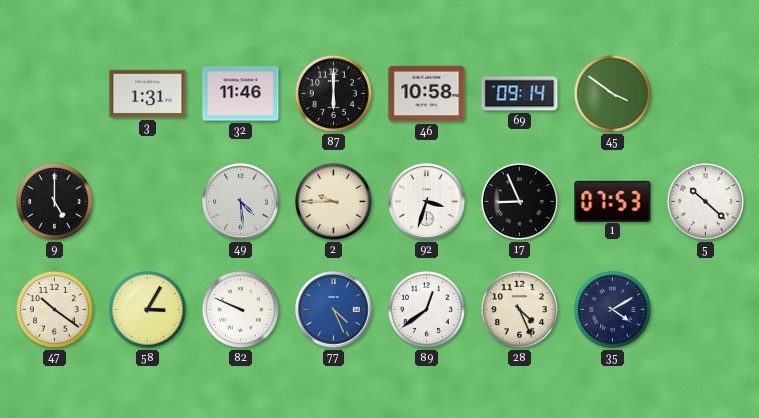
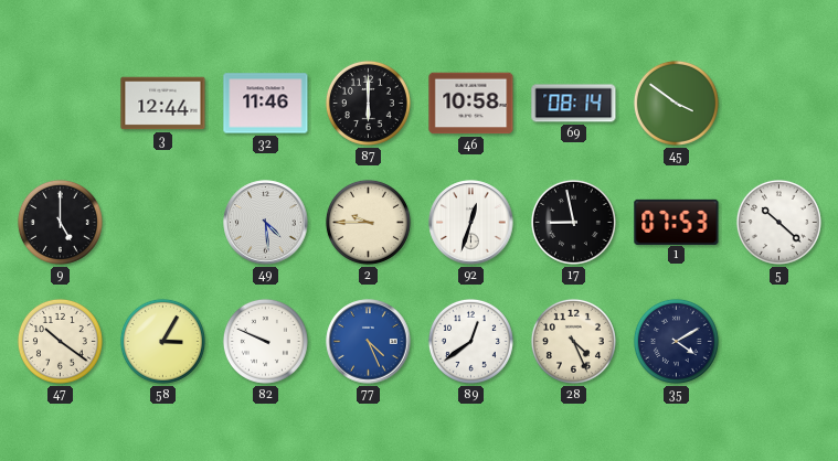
3: 1:31 -> 12:44 (163, 104)
69: 09:14 -> 08:14 (574, 104)
92: 3:33 -> 12:33 (471, 223)
17: 8:56 -> 8:58 (573, 222)
